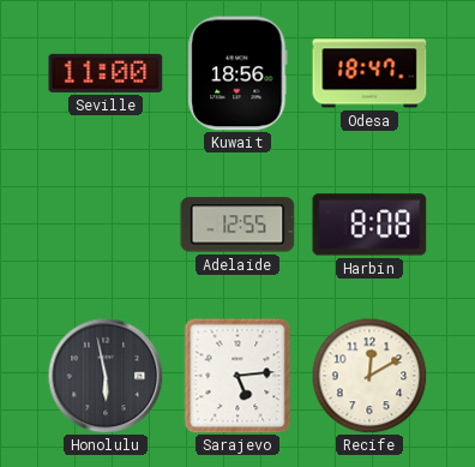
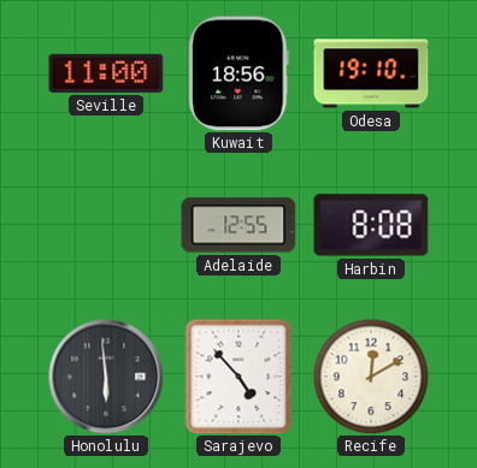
Odesa: 18:47 -> 19:10 (371, 73)
Honolulu: 5:58 -> 5:59 (106, 377)
Sarajevo: 5:14 -> 4:53 (238, 377)
